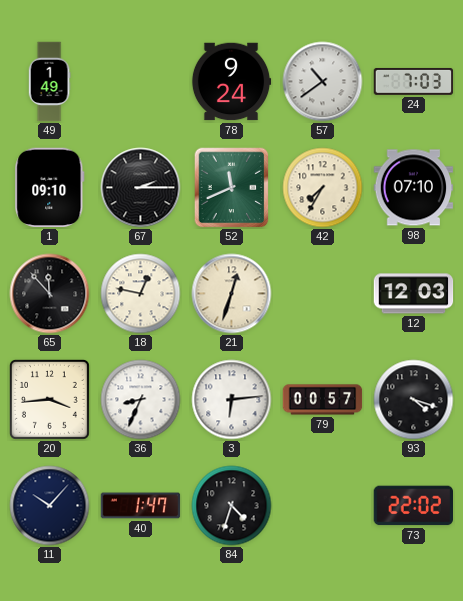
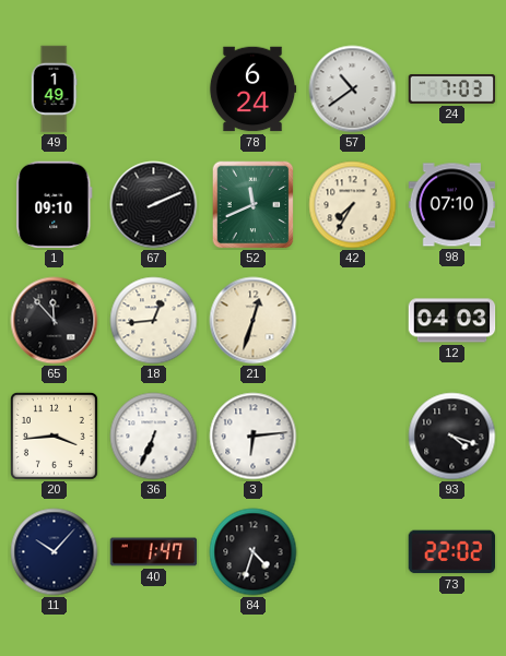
78: 9:24 -> 6:24 (252, 90)
67: 2:15 -> 2:11 (154, 205)
18: 12:47 -> 12:44 (154, 321)
12: 12:03 -> 04:03 (452, 321)
36: 8:34 -> 6:34 (154, 437)
79: 00:57 -> none (323, 400)
